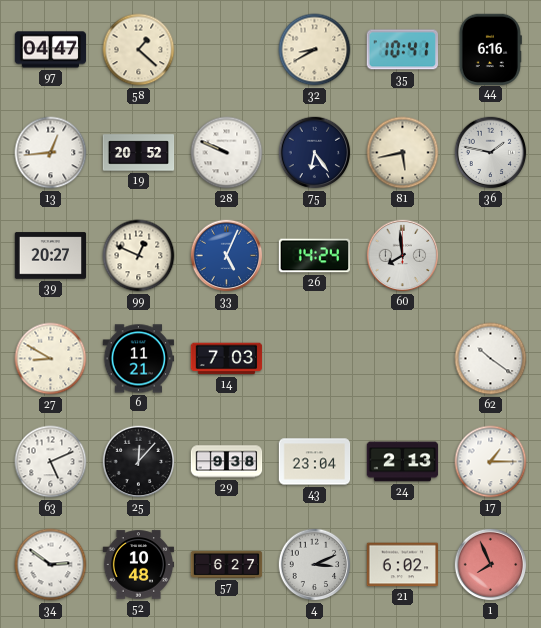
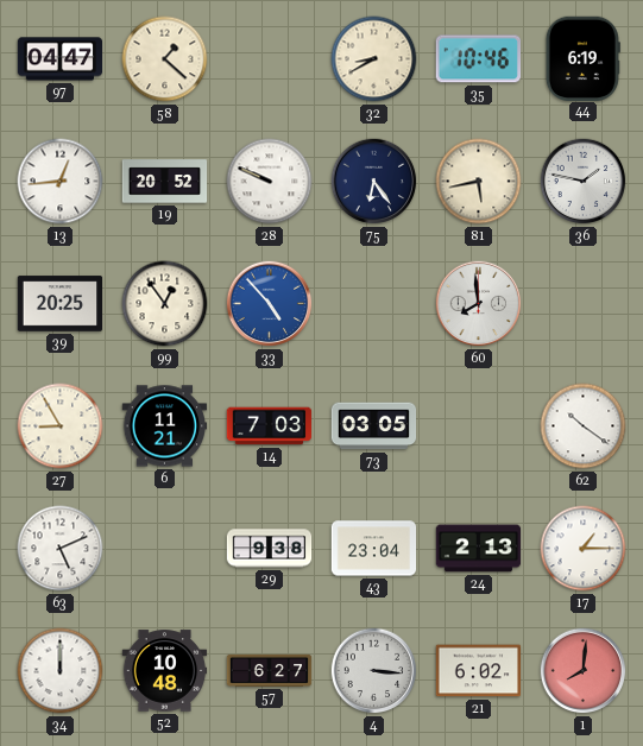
35: 10:41 -> 10:46 (478, 59)
44: 6:16 -> 6:19 (582, 58)
39: 20:27 -> 20:25 (61, 304)
99: 12:49 -> 12:54 (165, 304)
33: 5:04 -> 4:53 (270, 304)
26: 14:24 -> none (315, 256)
27: 8:50 -> 8:55 (61, 426)
73: none -> 03:05 (374, 426)
25: 12:07 -> none (139, 462)
34: 2:51 -> 12:00 (61, 671)
4: 3:11 -> 3:16 (374, 671)
1: 7:56 -> 8:01 (584, 671)
